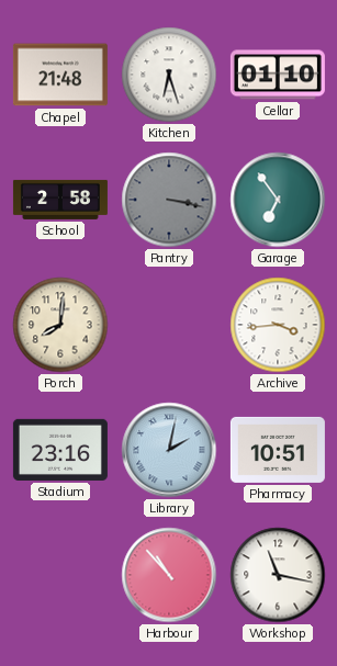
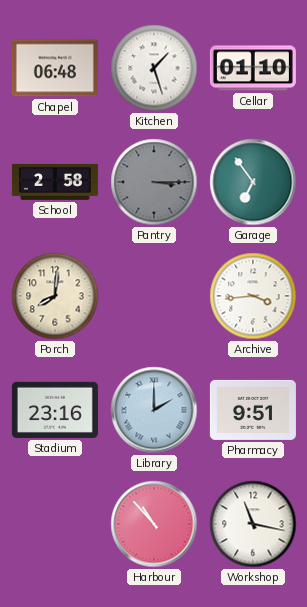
Chapel: 21:48 -> 06:48 (55, 68)
Kitchen: 6:27 -> 1:27 (154, 68)
Pantry: 3:17 -> 3:15 (154, 182)
Library: 2:02 -> 2:00 (154, 410)
Pharmacy: 10:51 -> 9:51 (253, 410)
